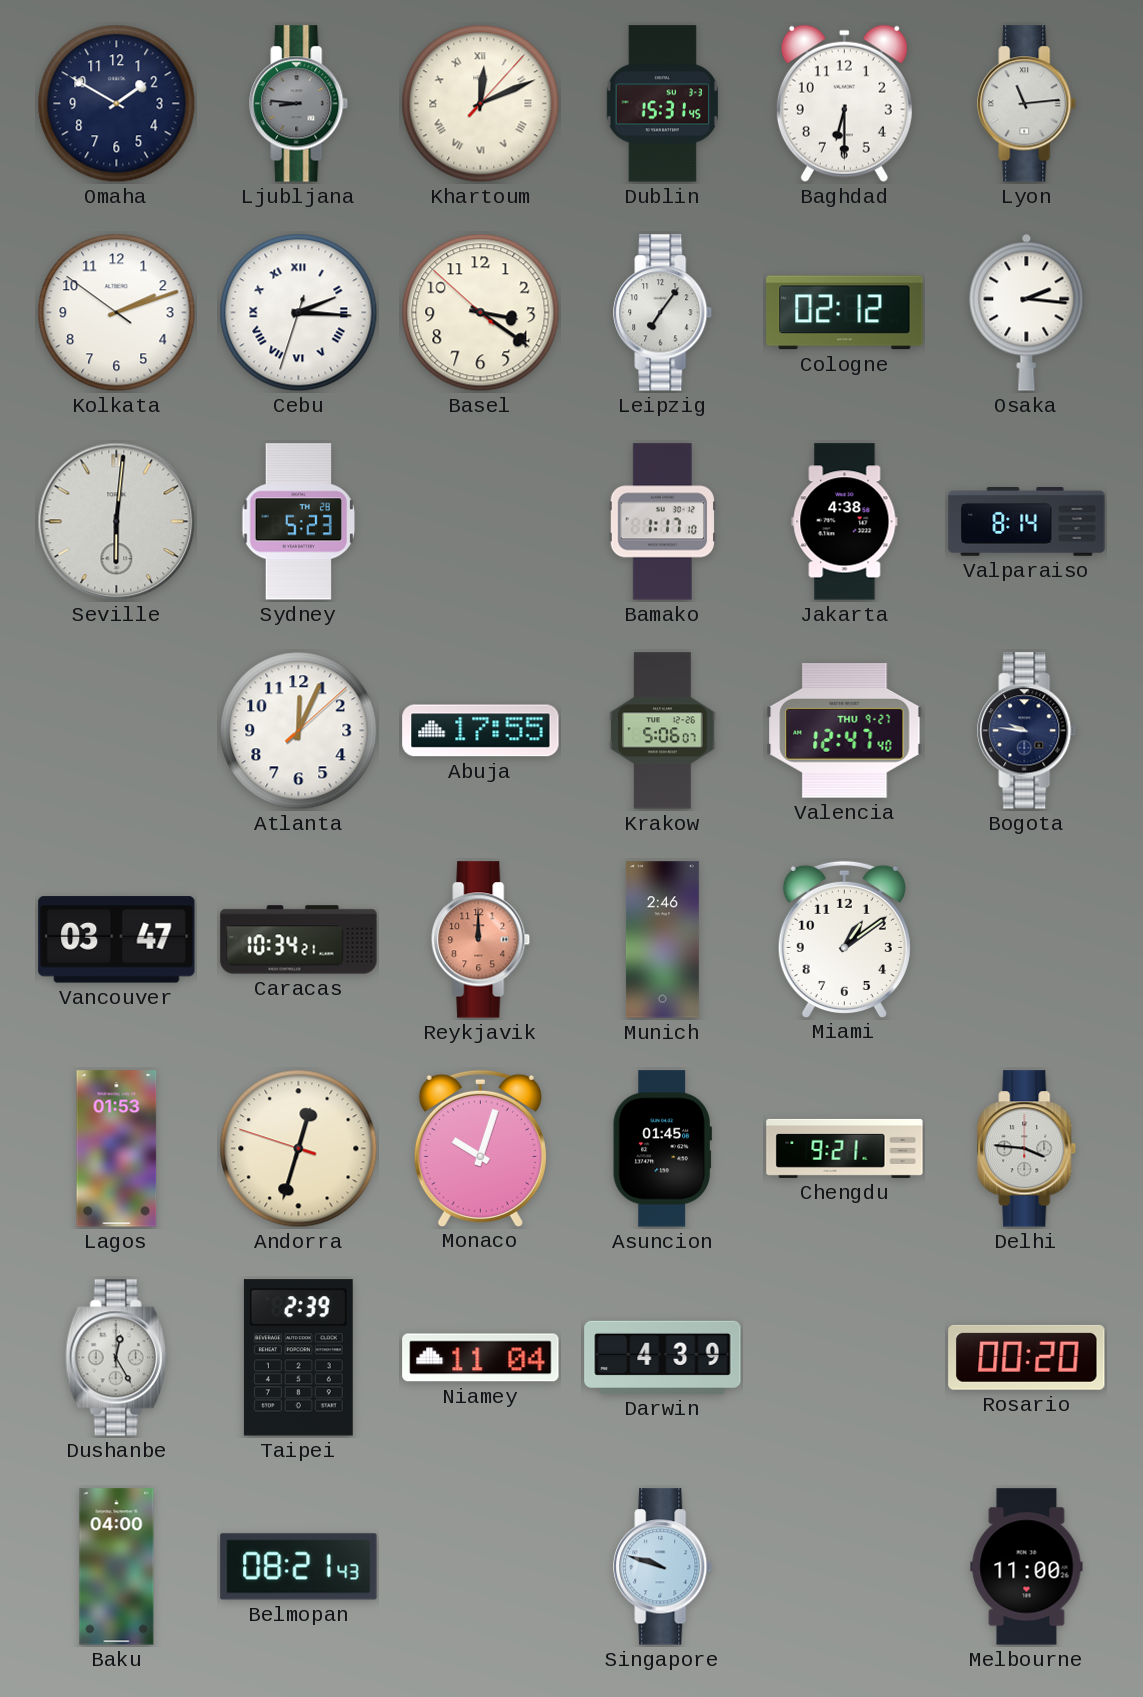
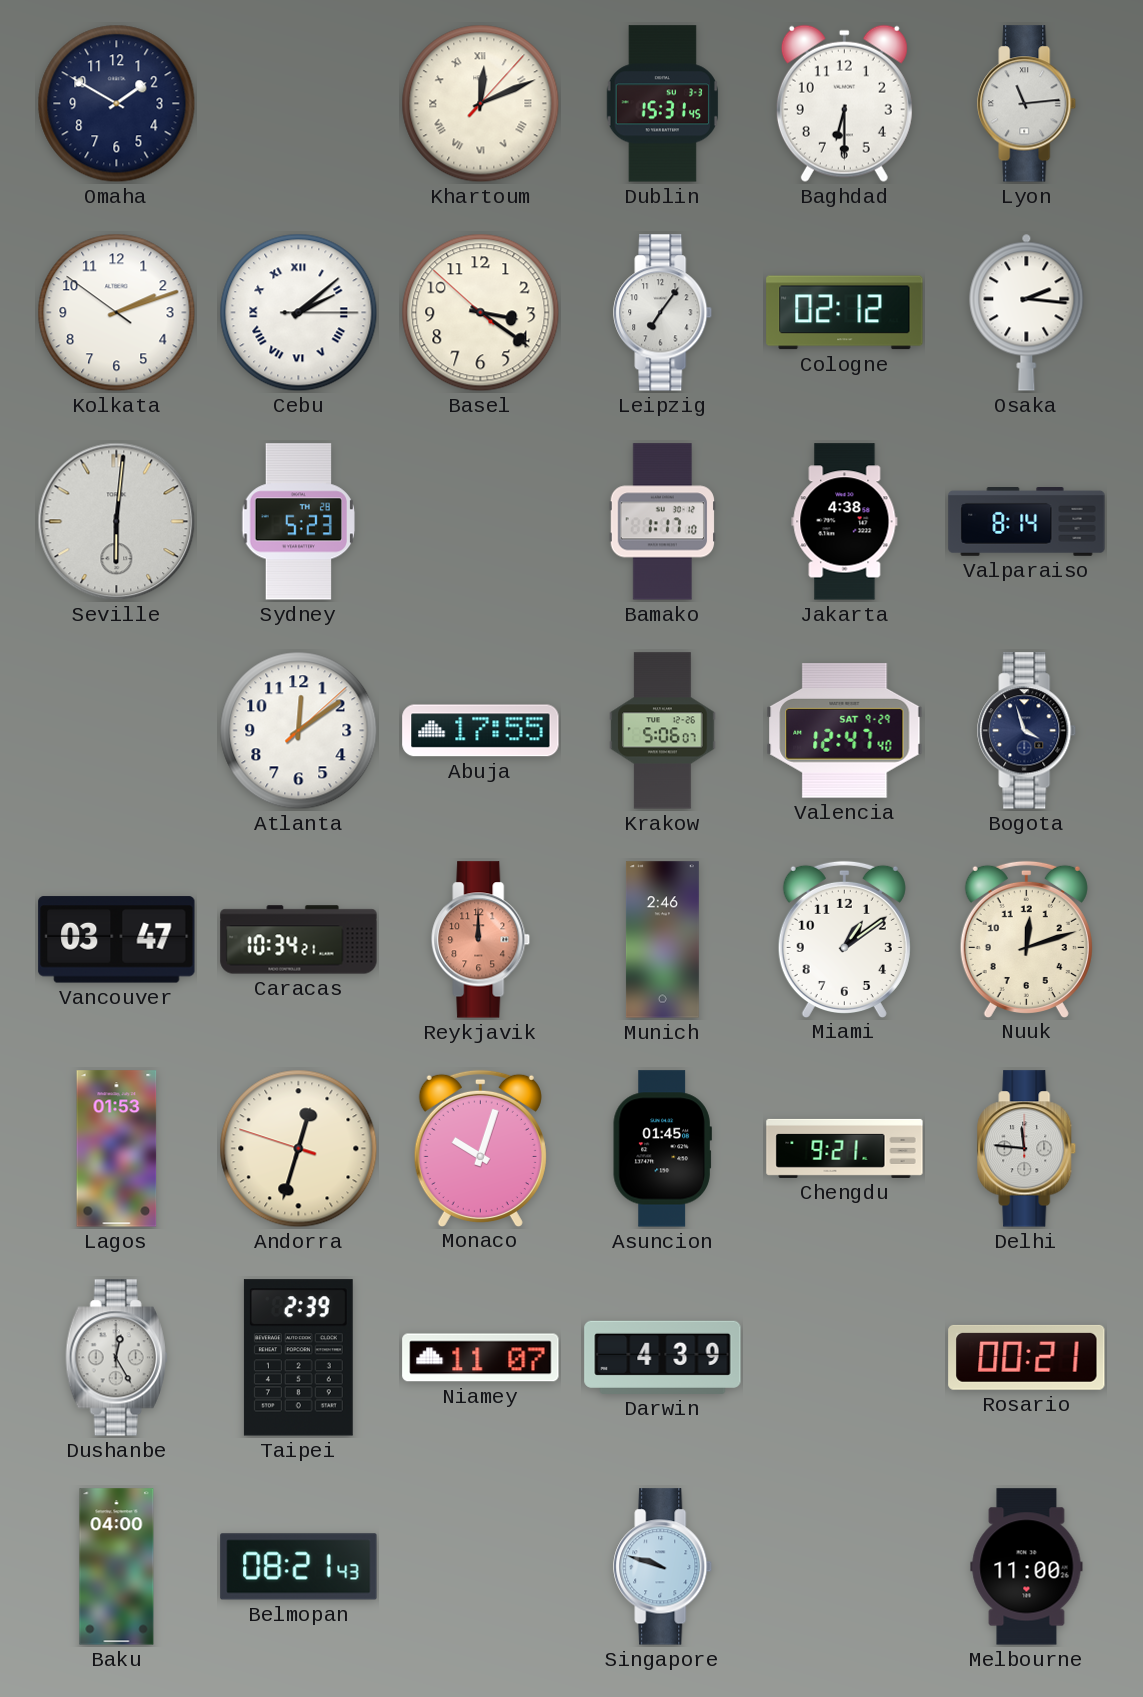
Ljubljana: 8:46 -> none (299, 104)
Cebu: 2:15 -> 2:08 (299, 313)
Atlanta: 12:04 -> 12:09 (299, 731)
Valencia date: THU 9-27 -> SAT 9-29 (845, 731)
Bogota: 9:46 -> 3:57 (1027, 731)
Nuuk: none -> 12:12 (1026, 939)
Delhi: 3:46 -> 11:46 (1027, 1149)
Niamey: 11:04 -> 11:07 (481, 1358)
Rosario: 00:20 -> 00:21 (1027, 1357)
